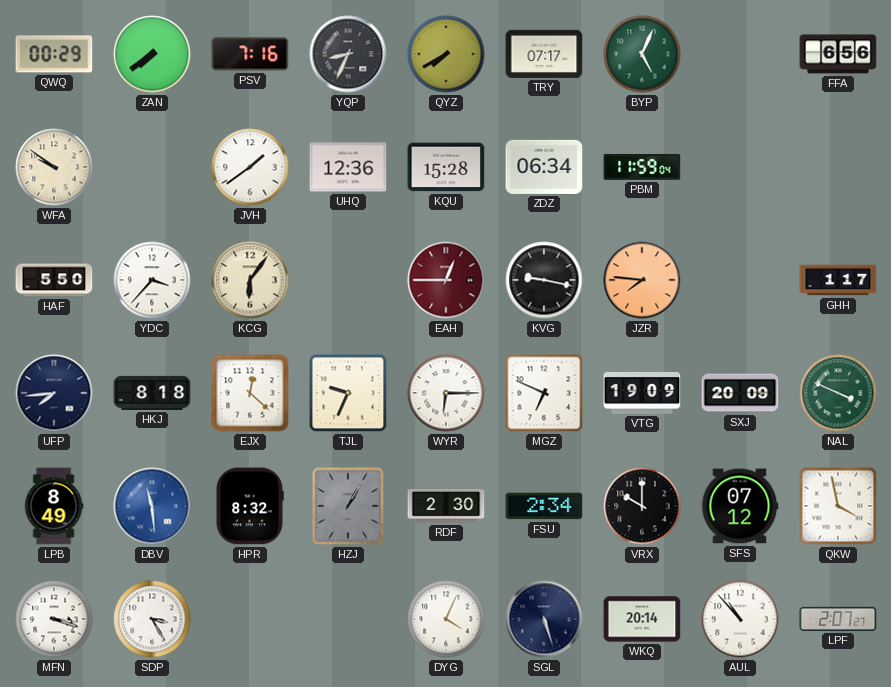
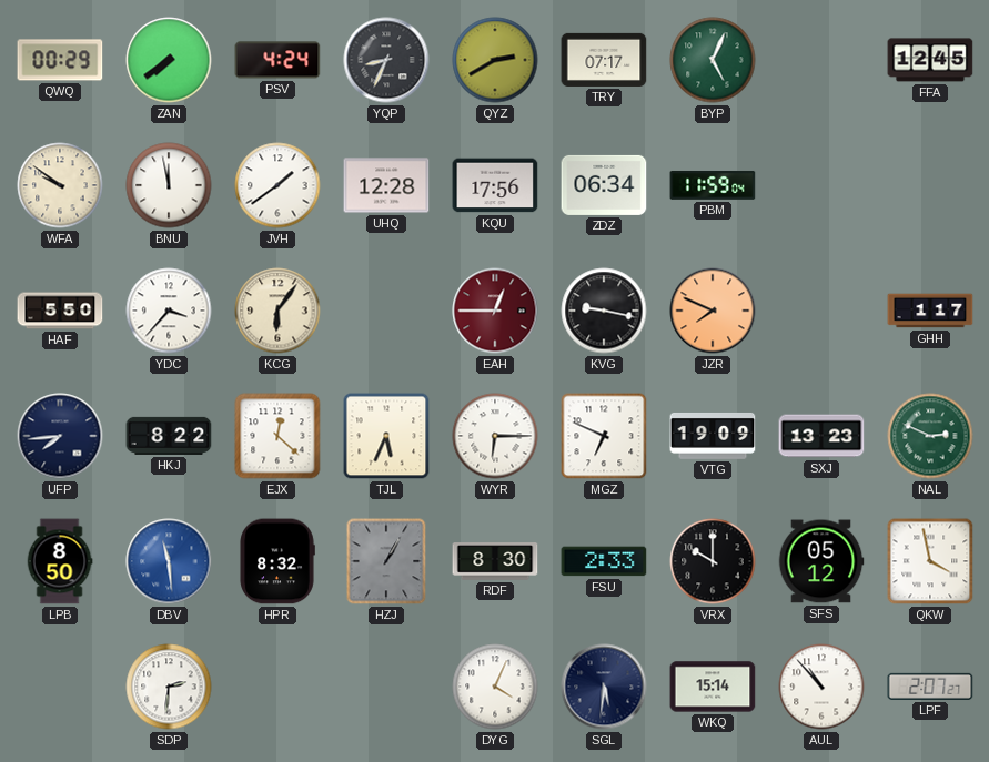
PSV: 7:16 -> 4:24 (277, 60)
QYZ: 7:40 -> 2:40 (495, 60)
FFA: 6:56 -> 12:45 (930, 60)
BNU: none -> 11:58 (169, 185)
UHQ: 12:36 -> 12:28 (386, 185)
KQU: 15:28 -> 17:56 (495, 185)
JZR: 7:46 -> 7:49 (713, 311)
HKJ: 8:18 -> 8:22 (169, 436)
TJL: 9:34 -> 5:34 (386, 436)
SXJ: 20:09 -> 13:23 (821, 436)
NAL: 3:49 -> 2:49 (930, 436)
LPB: 8:49 -> 8:50 (60, 561)
RDF: 2:30 -> 8:30 (495, 561)
FSU: 2:34 -> 2:33 (604, 561)
SFS: 07:12 -> 05:12 (821, 561)
MFN: 3:18 -> none (54, 619)
SDP: 3:25 -> 2:31 (169, 687)
SGL: 5:27 -> 5:31 (604, 687)
WKQ: 20:14 -> 15:14 (713, 687)
